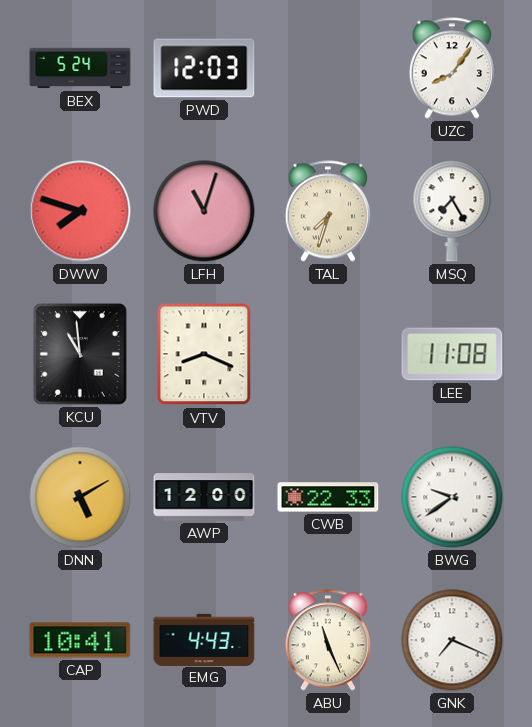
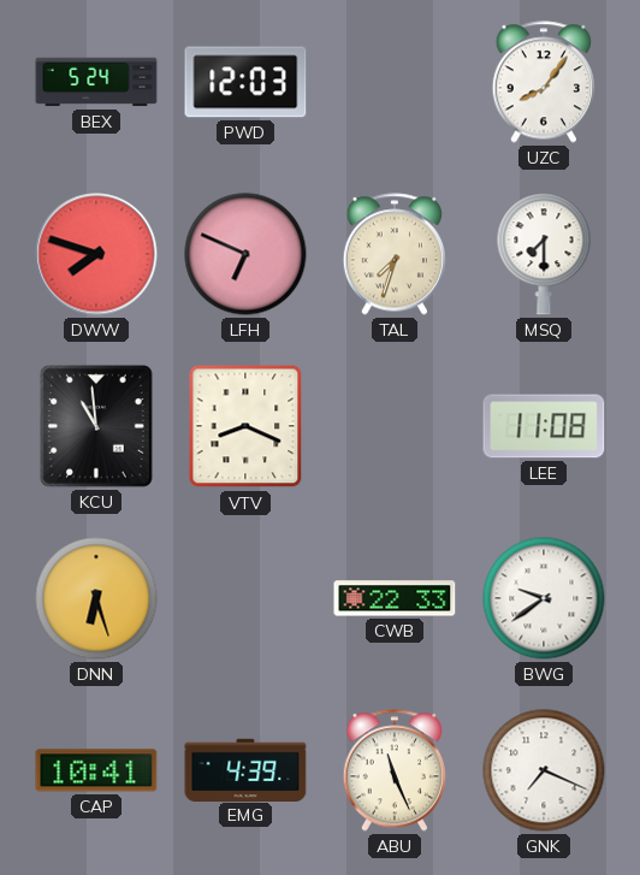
LFH: 11:03 -> 6:49 (245, 254)
MSQ: 7:25 -> 7:30 (544, 254)
DNN: 5:10 -> 6:27 (96, 598)
AWP: 12:00 -> none (204, 497)
EMG: 4:43 -> 4:39 (245, 769)
